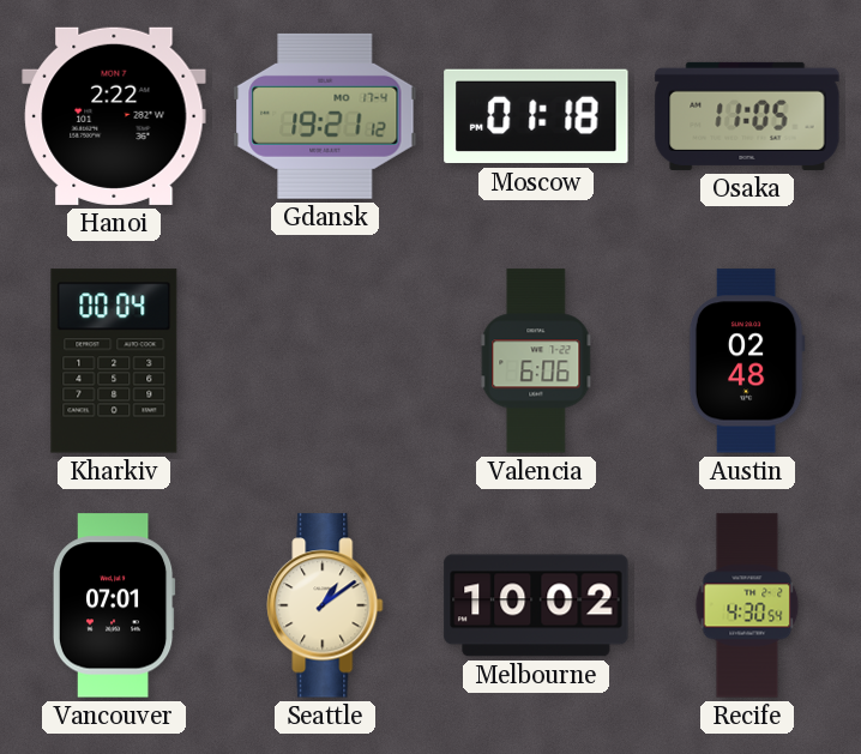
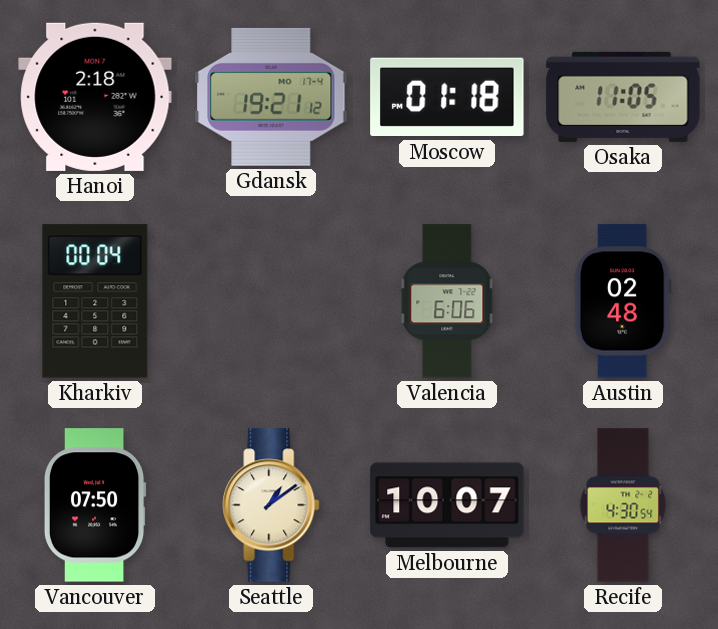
Hanoi: 2:22 -> 2:18 (95, 97)
Vancouver: 07:01 -> 07:50 (95, 505)
Melbourne: 10:02 -> 10:07 (447, 505)
